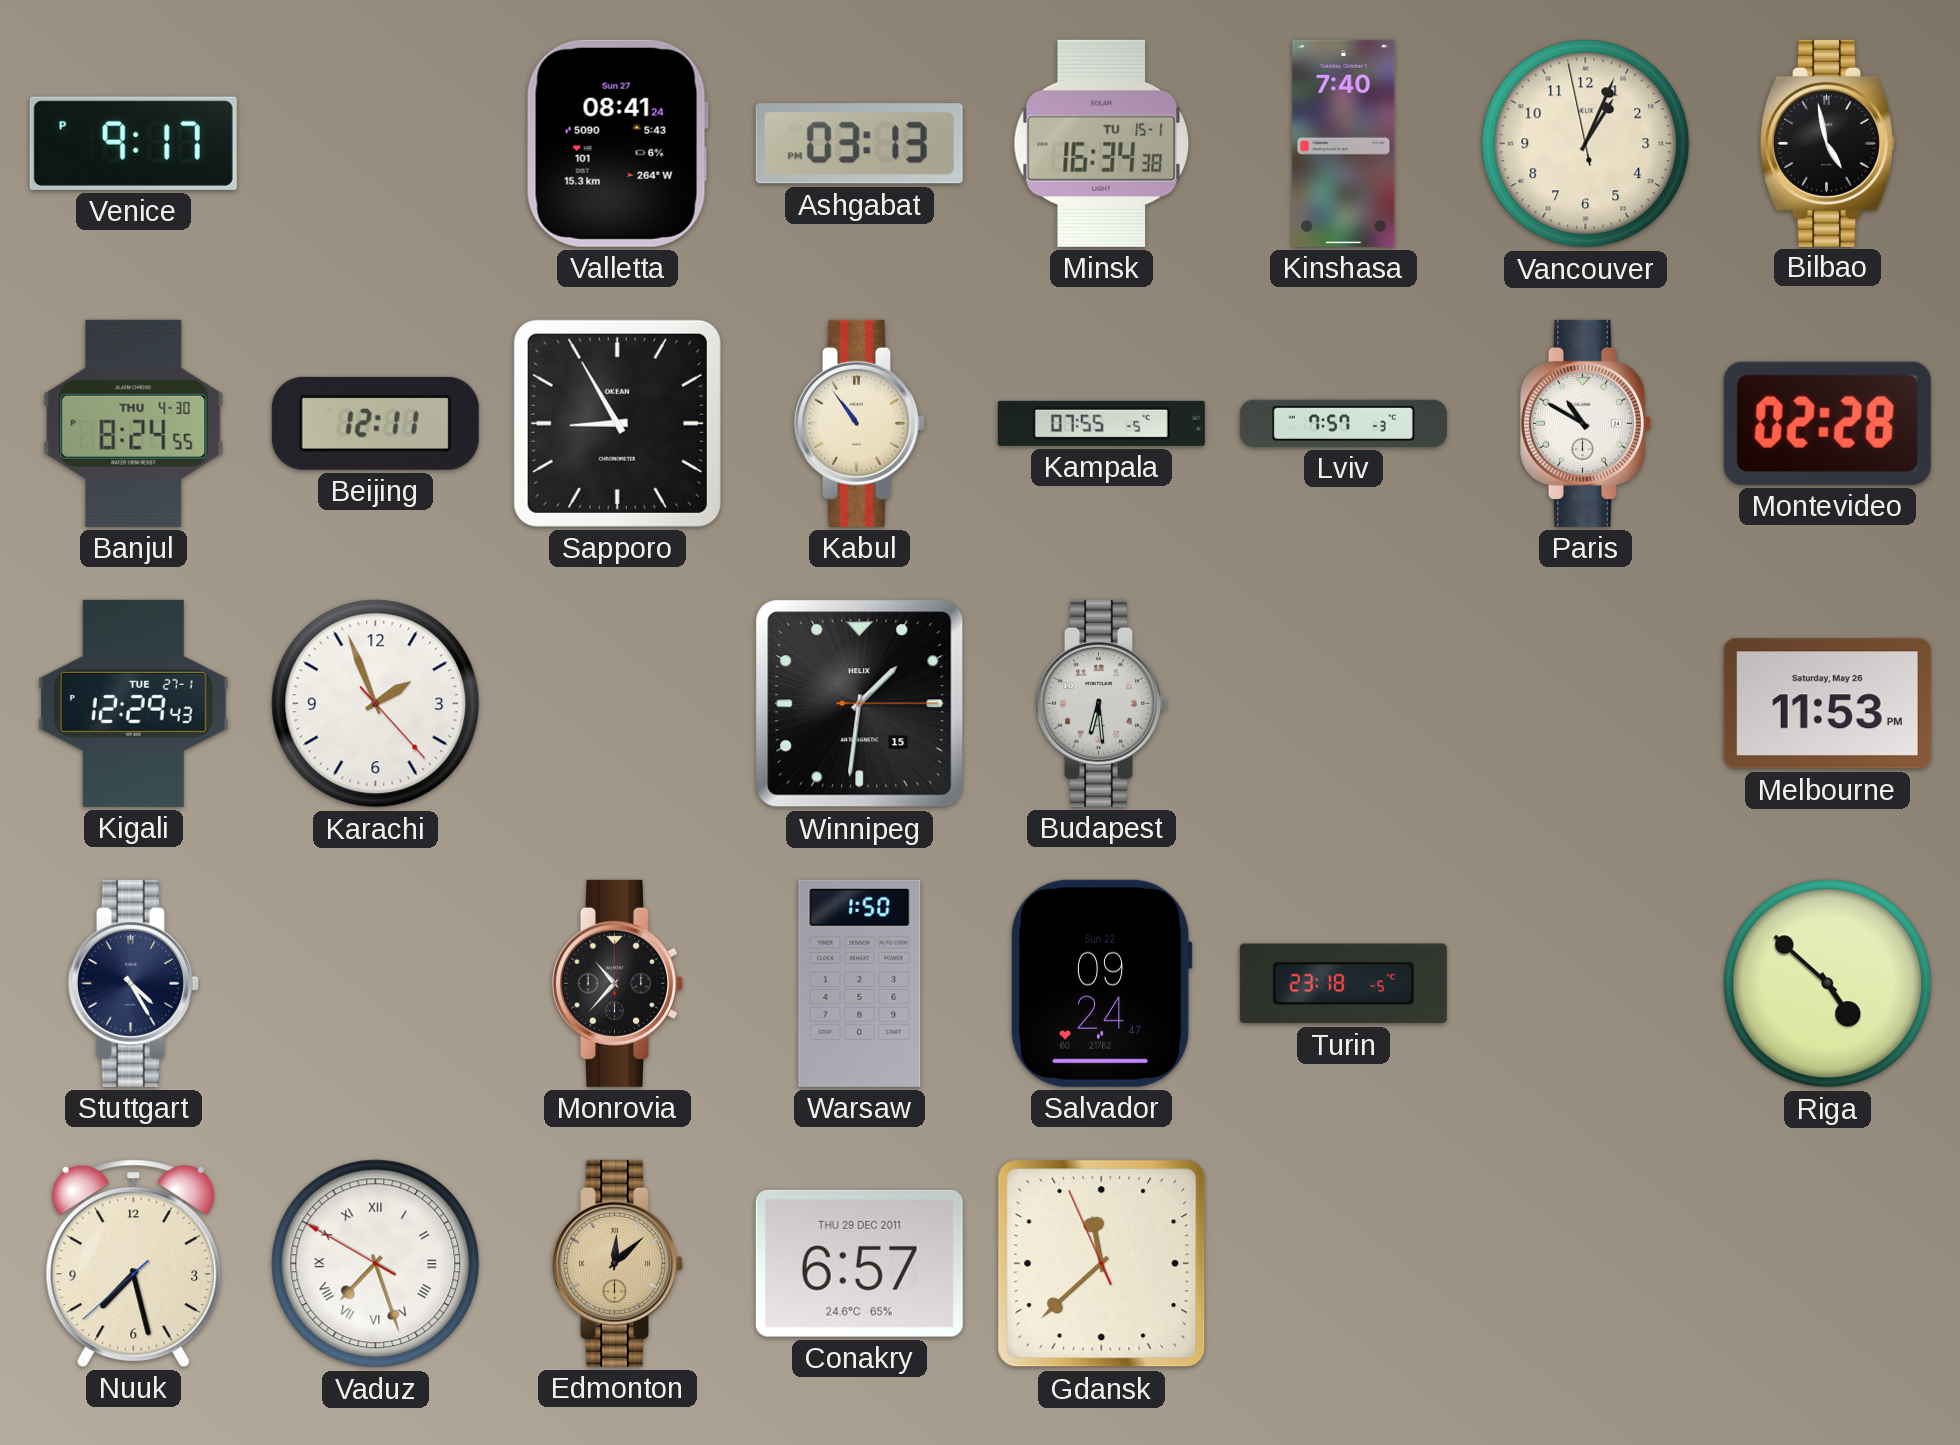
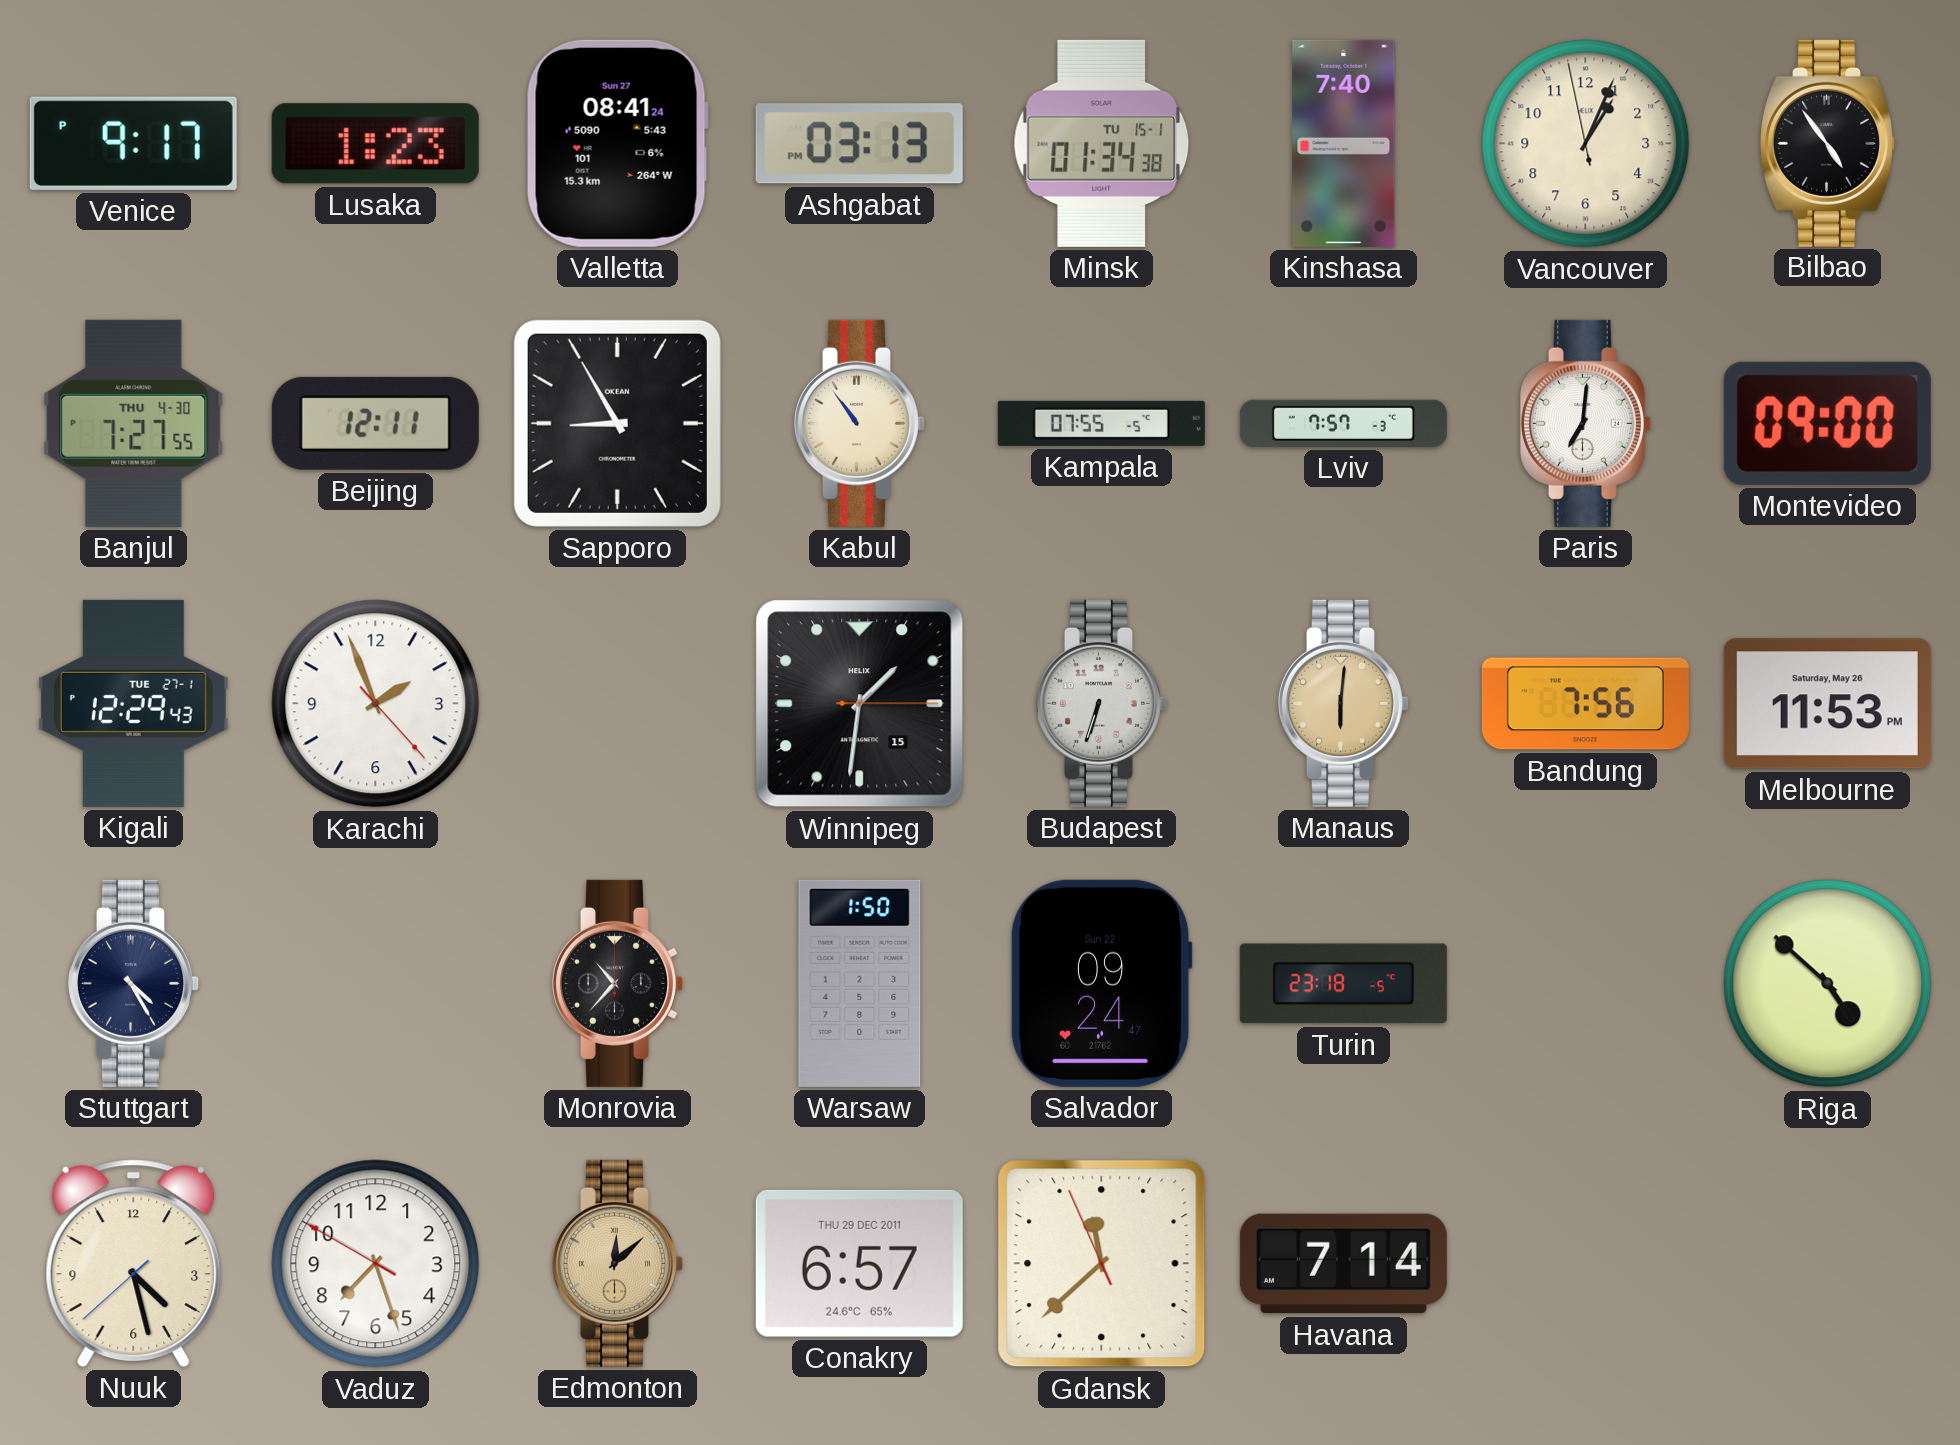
Lusaka: none -> 1:23 (375, 144)
Minsk: 16:34 -> 01:34 (1102, 143)
Bilbao: 4:58 -> 4:54 (1828, 143)
Banjul: 8:24 -> 7:27 (134, 423)
Paris: 10:50 -> 7:01 (1585, 423)
Montevideo: 02:28 -> 09:00 (1827, 423)
Budapest: 6:29 -> 6:33 (1101, 703)
Manaus: none -> 6:01 (1343, 703)
Bandung: none -> 7:56 (1585, 704)
Nuuk: 7:27 -> 4:27 (134, 1263)
Vaduz numerals: Roman -> Arabic (376, 1264)
Havana: none -> 7:14 (1343, 1264)
